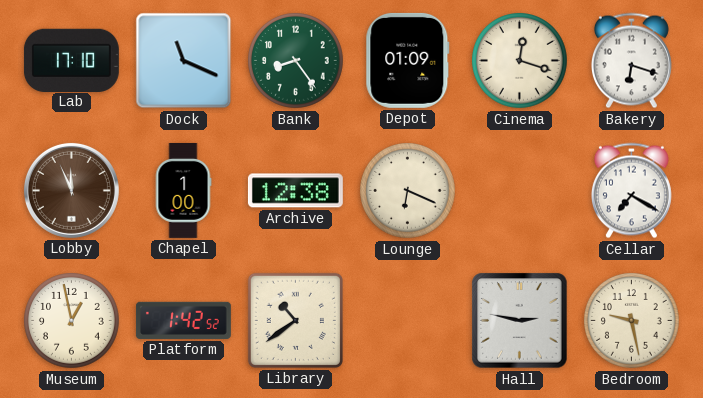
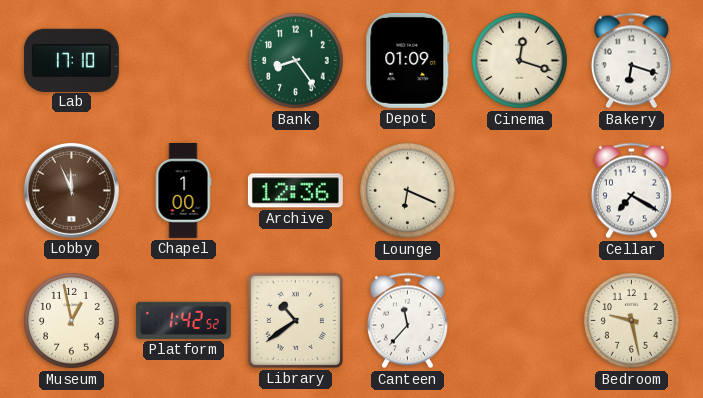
Dock: 11:19 -> none (184, 61)
Archive: 12:38 -> 12:36 (295, 191)
Canteen: none -> 11:37 (407, 321)
Hall: 2:47 -> none (520, 321)
